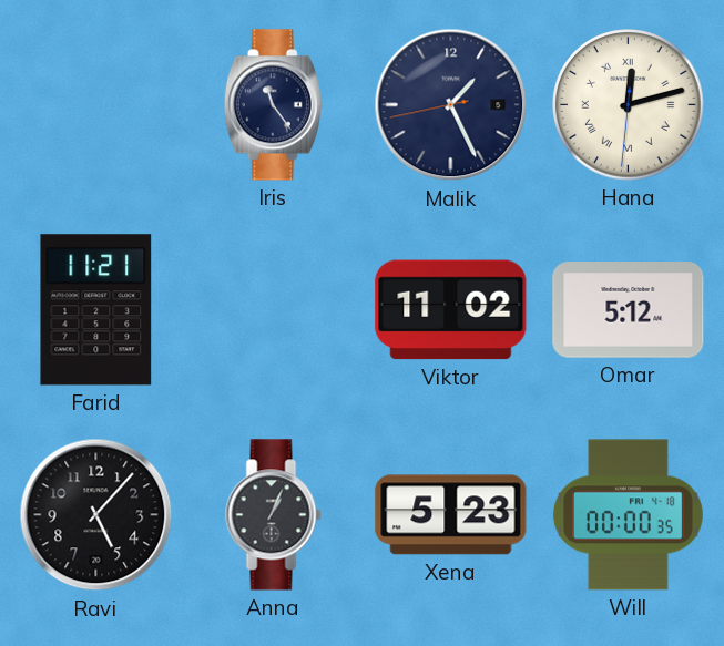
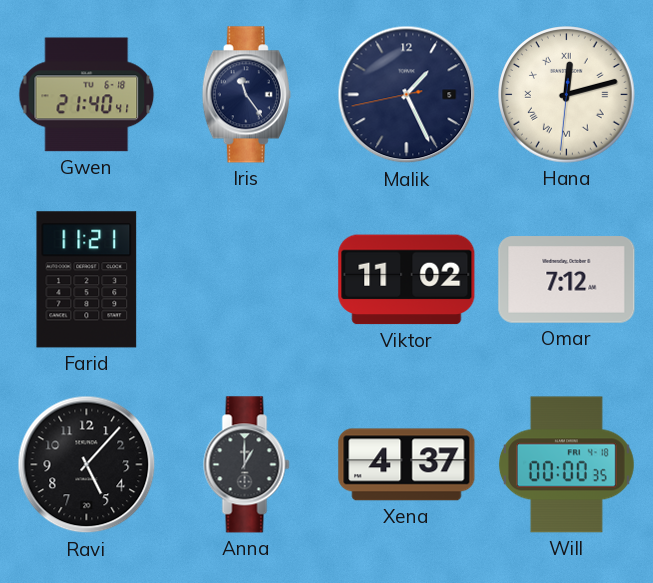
Gwen: none -> 21:40 (87, 95)
Omar: 5:12 -> 7:12 (567, 280)
Anna: 1:04 -> 1:00 (247, 465)
Xena: 5:23 -> 4:37 (407, 465)
